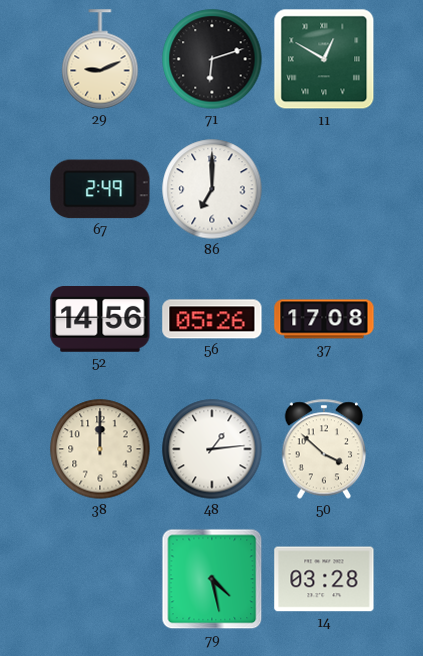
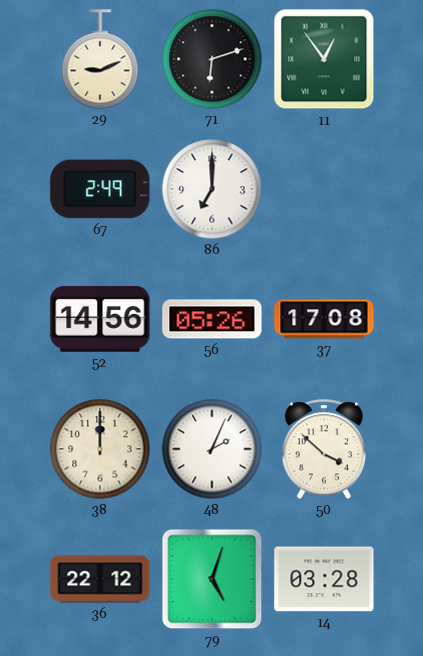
11: 12:50 -> 12:54 (324, 59)
48: 1:14 -> 2:04 (212, 449)
36: none -> 22:12 (100, 579)
79: 4:28 -> 5:03 (212, 579)
